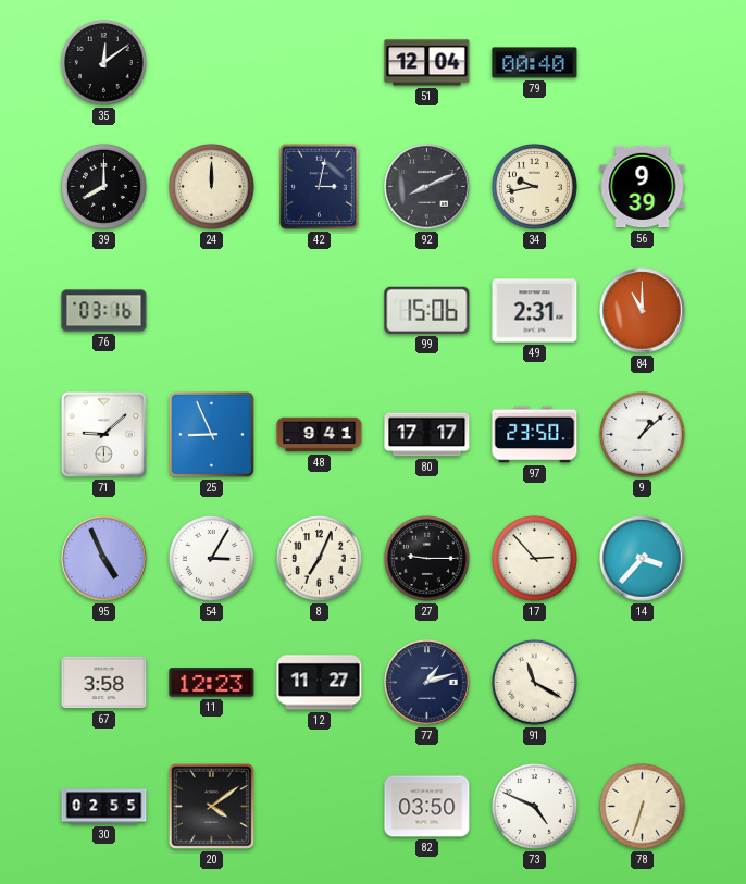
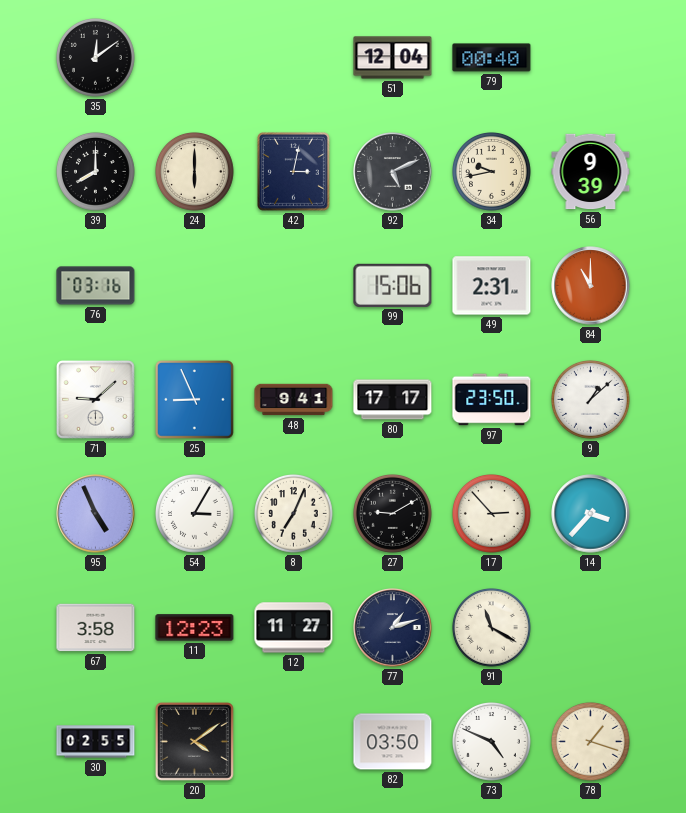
24: 12:00 -> 6:00 (195, 172)
92: 8:11 -> 5:11 (393, 172)
27: 9:15 -> 9:10 (393, 514)
78: 6:33 -> 1:18 (591, 742)
